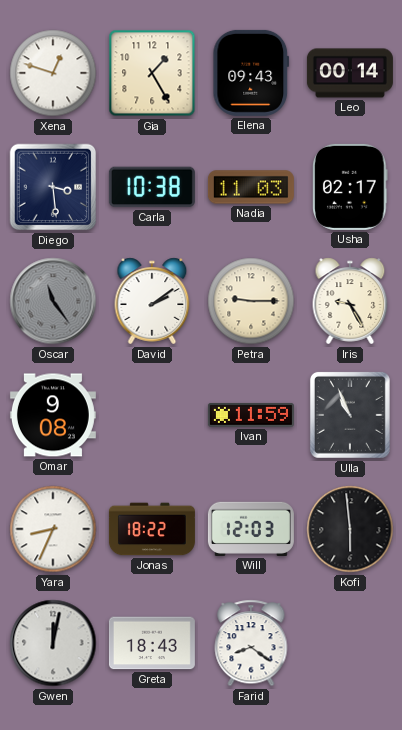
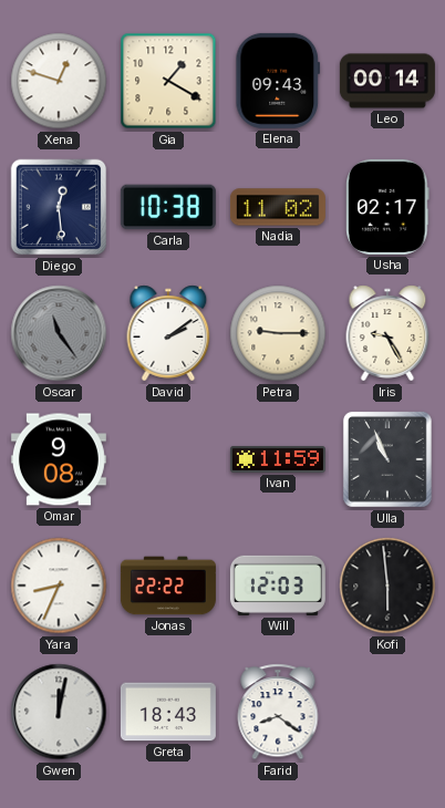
Gia: 1:25 -> 1:20 (168, 81)
Diego: 3:29 -> 12:29 (59, 207)
Nadia: 11:03 -> 11:02 (278, 207)
Jonas: 18:22 -> 22:22 (168, 586)
